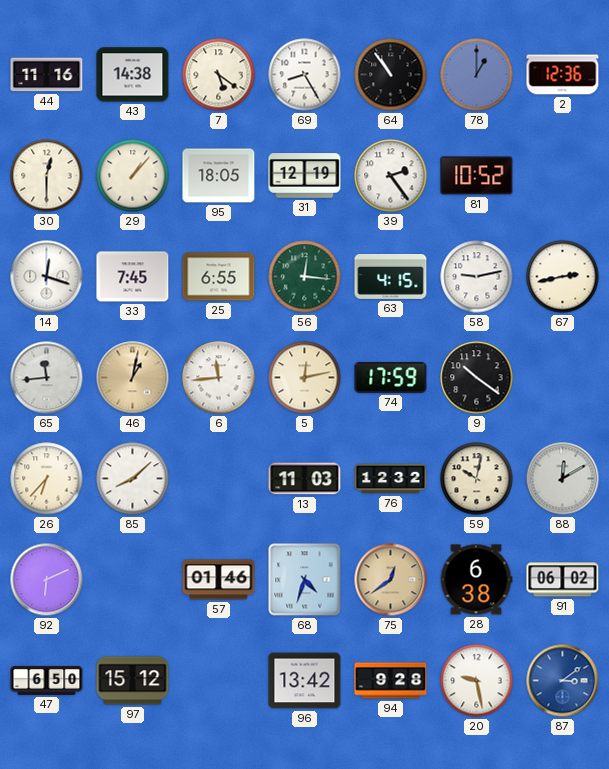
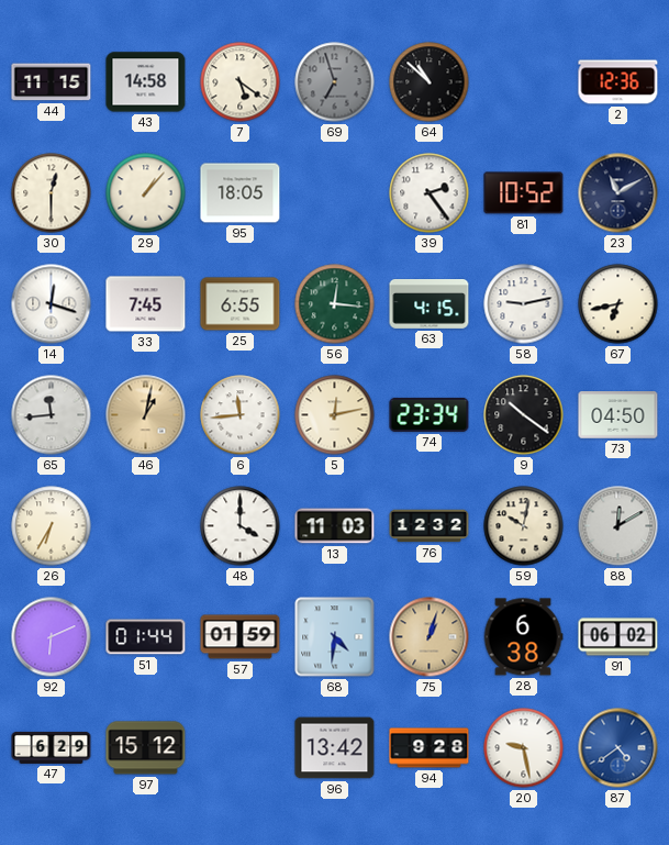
44: 11:16 -> 11:15 (52, 82)
43: 14:38 -> 14:58 (146, 82)
69: 8:25 -> 6:57 (335, 82)
69 dial: white -> grey (335, 82)
64: 10:54 -> 10:52 (430, 82)
78: 1:00 -> none (477, 75)
31: 12:19 -> none (305, 176)
23: none -> 11:10 (618, 193)
67: 2:43 -> 6:43 (618, 304)
74: 17:59 -> 23:34 (430, 414)
73: none -> 04:50 (618, 415)
26: 6:37 -> 6:35 (52, 526)
85: 8:08 -> none (133, 479)
48: none -> 4:00 (241, 526)
51: none -> 01:44 (146, 637)
57: 01:46 -> 01:59 (241, 637)
68: 4:33 -> 4:31 (335, 637)
75: 12:39 -> 1:03 (430, 637)
47: 6:50 -> 6:29 (52, 747)
87: 3:09 -> 4:39 (618, 748)
